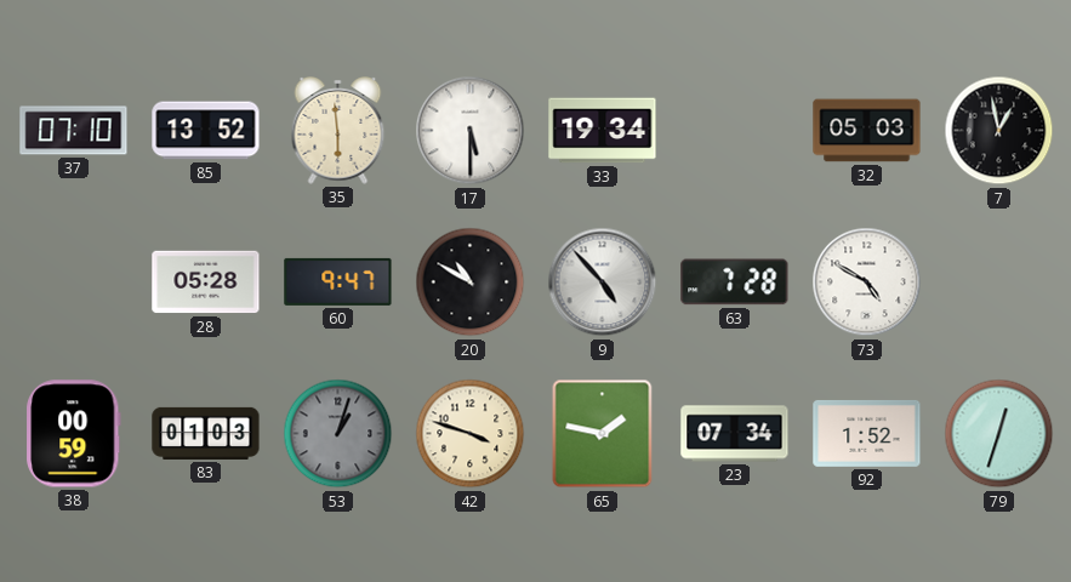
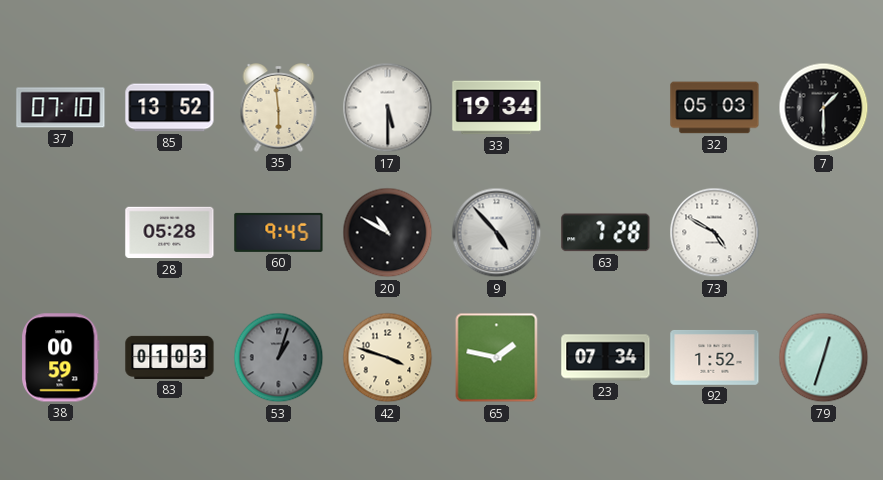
7: 12:58 -> 1:30 (824, 108)
60: 9:47 -> 9:45 (279, 232)
